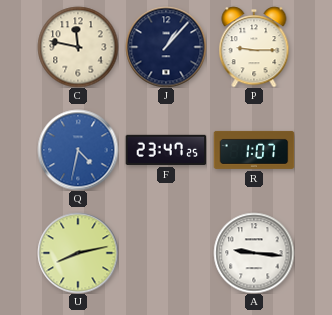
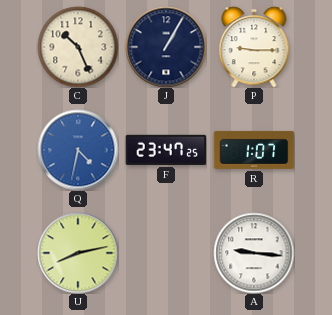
C: 11:47 -> 10:26 (78, 47)
J: 1:07 -> 1:05 (166, 47)
